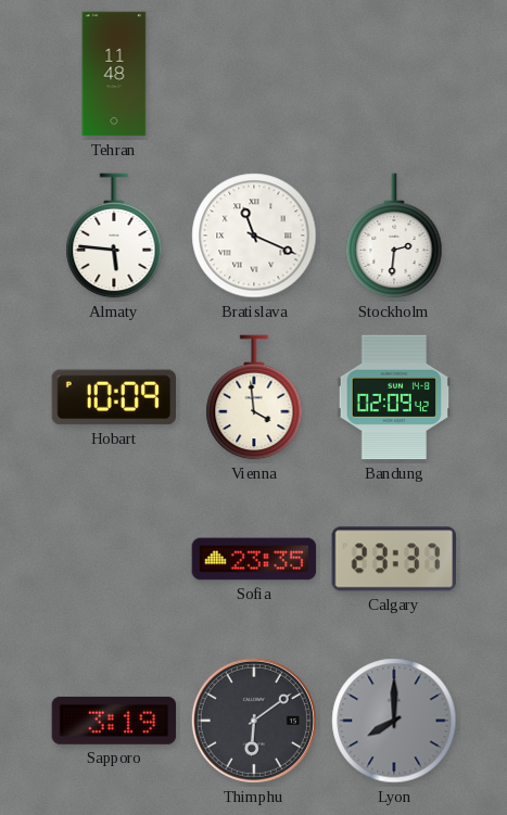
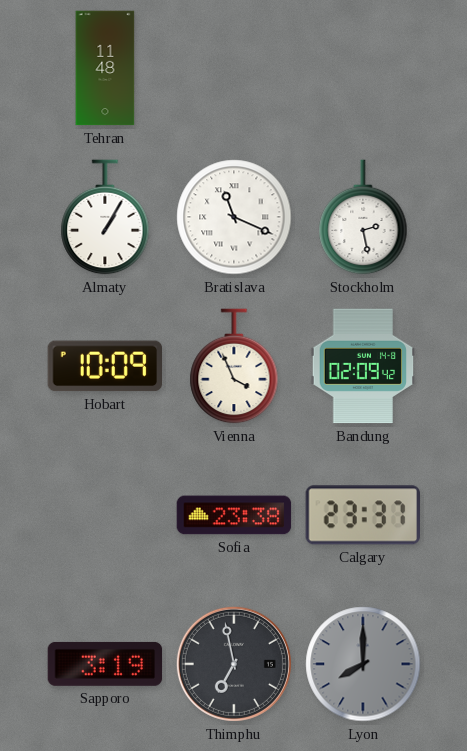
Almaty: 5:46 -> 1:05 (105, 217)
Stockholm: 2:31 -> 2:28 (363, 217)
Vienna: 3:59 -> 3:56 (234, 366)
Sofia: 23:35 -> 23:38 (234, 515)
Thimphu: 6:09 -> 6:58 (234, 664)
